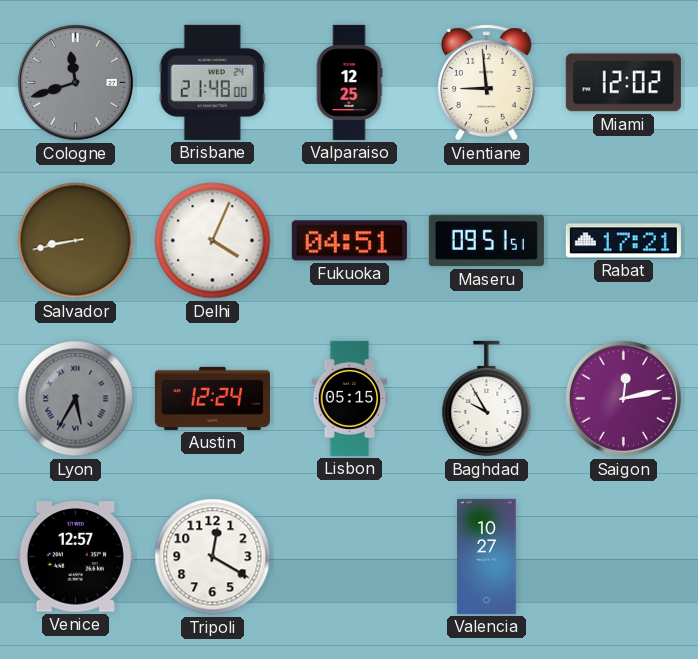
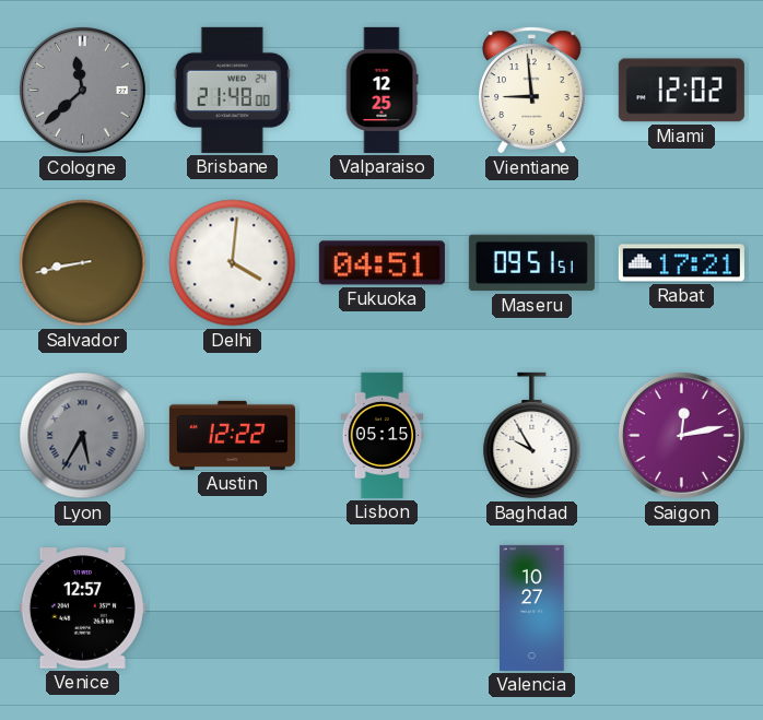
Cologne: 11:42 -> 11:38 (82, 90)
Delhi: 4:04 -> 4:01 (233, 263)
Austin: 12:24 -> 12:22 (232, 435)
Tripoli: 12:20 -> none (213, 557)
